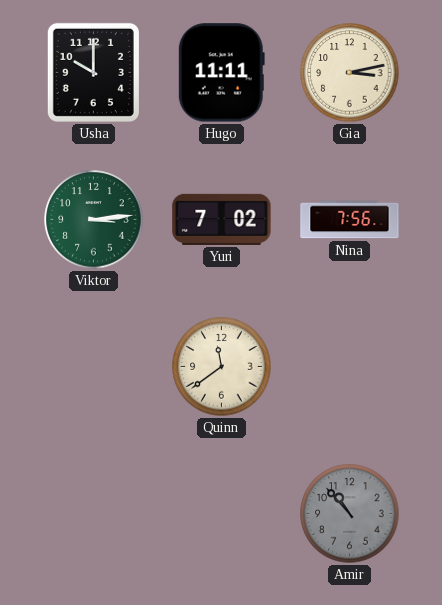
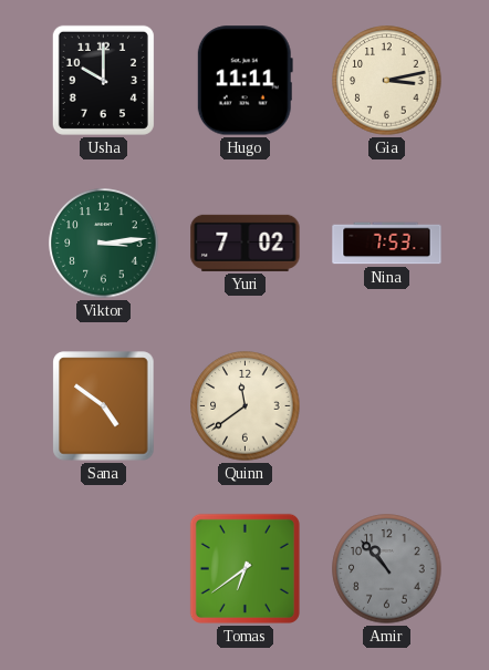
Nina: 7:56 -> 7:53 (387, 244)
Sana: none -> 4:51 (104, 406)
Tomas: none -> 6:39 (245, 568)
